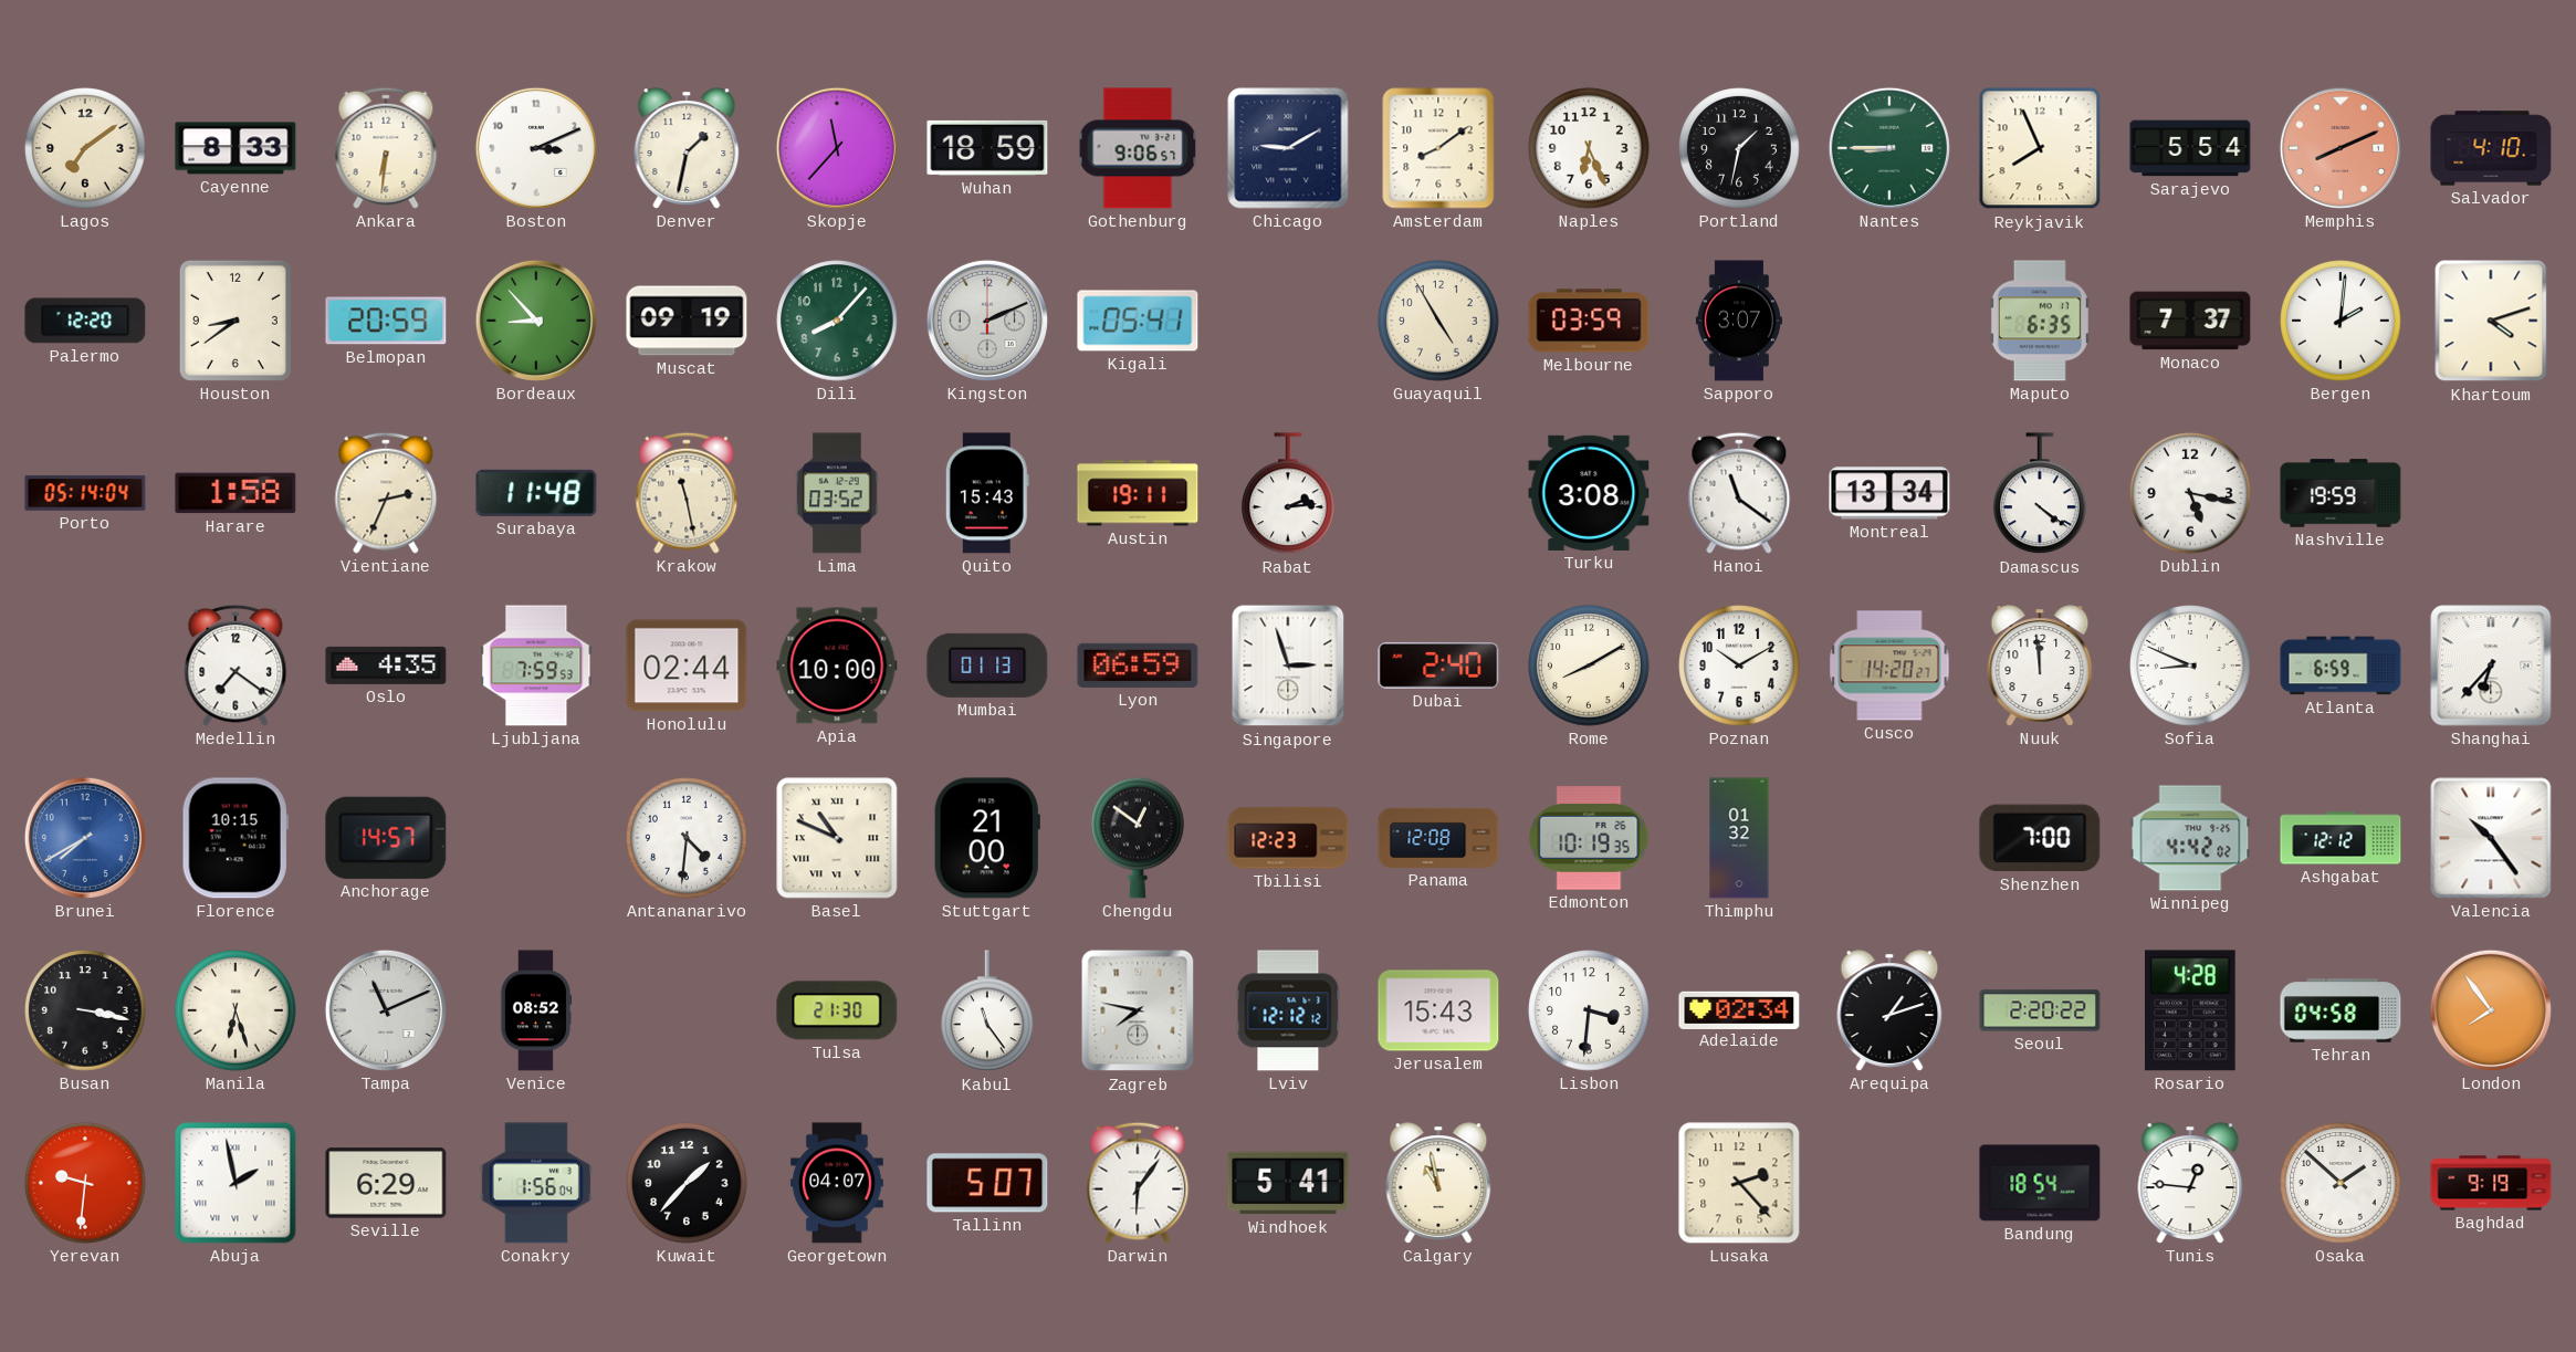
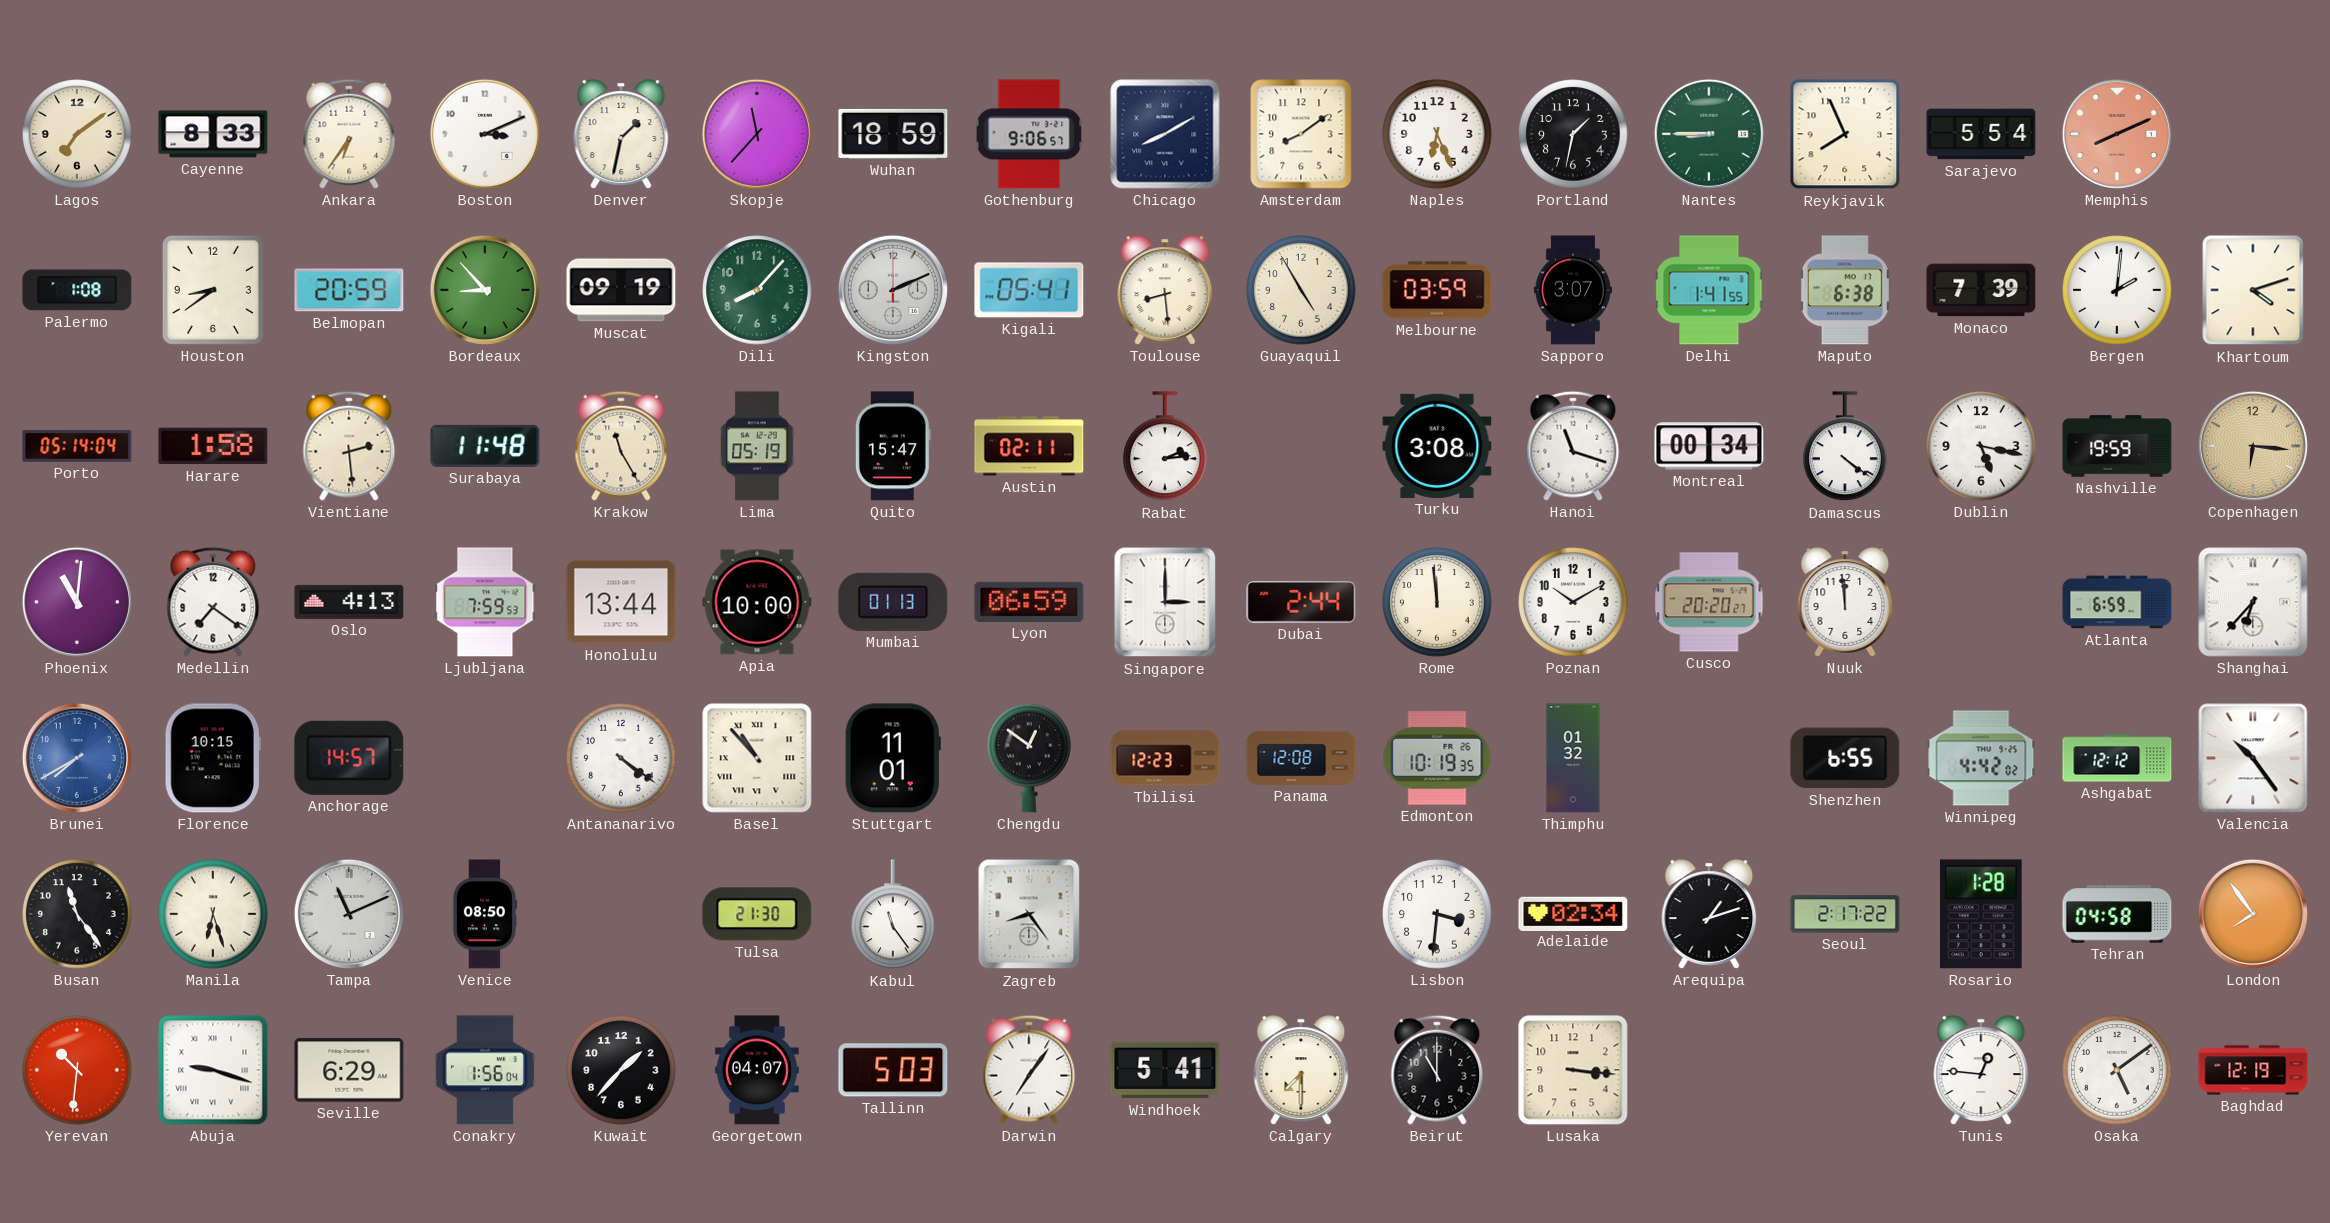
Ankara: 6:31 -> 6:36 (349, 134)
Chicago: 9:10 -> 8:10 (1165, 134)
Salvador: 4:10 -> none (2491, 148)
Palermo: 12:20 -> 1:08 (77, 290)
Toulouse: none -> 8:29 (1165, 290)
Delhi: none -> 1:41 (1709, 290)
Maputo: 6:35 -> 6:38 (1845, 290)
Monaco: 7:37 -> 7:39 (1981, 290)
Vientiane: 2:34 -> 2:29 (349, 446)
Krakow: 11:28 -> 11:25 (621, 446)
Lima: 03:52 -> 05:19 (757, 446)
Quito: 15:43 -> 15:47 (893, 446)
Austin: 19:11 -> 02:11 (1029, 446)
Hanoi: 11:21 -> 11:18 (1573, 446)
Montreal: 13:34 -> 00:34 (1709, 446)
Copenhagen: none -> 6:16 (2253, 446)
Phoenix: none -> 11:01 (77, 602)
Oslo: 4:35 -> 4:13 (349, 602)
Honolulu: 02:44 -> 13:44 (621, 602)
Singapore: 2:57 -> 3:00 (1165, 602)
Dubai: 2:40 -> 2:44 (1301, 602)
Rome: 8:10 -> 11:59 (1437, 602)
Cusco: 14:20 -> 20:20 (1709, 602)
Sofia: 8:49 -> none (2190, 665)
Antananarivo: 4:31 -> 4:21 (621, 758)
Basel: 10:49 -> 10:53 (757, 758)
Stuttgart: 21:00 -> 11:01 (893, 758)
Shenzhen: 7:00 -> 6:55 (1845, 758)
Busan: 3:17 -> 11:24 (77, 914)
Venice: 08:52 -> 08:50 (485, 914)
Zagreb: 7:47 -> 8:24 (1029, 914)
Lviv: 12:12 -> none (1288, 1010)
Jerusalem: 15:43 -> none (1438, 1010)
Seoul: 2:20 -> 2:17 (1845, 914)
Rosario: 4:28 -> 1:28 (1982, 914)
Yerevan: 9:31 -> 10:31 (77, 1070)
Abuja: 1:58 -> 9:18 (213, 1070)
Tallinn: 5:07 -> 5:03 (893, 1070)
Darwin: 6:06 -> 7:06 (1029, 1070)
Calgary: 10:58 -> 7:30 (1301, 1070)
Beirut: none -> 11:00 (1437, 1070)
Lusaka: 2:23 -> 3:16 (1573, 1070)
Bandung: 18:54 -> none (2040, 1183)
Osaka: 1:52 -> 5:09 (2117, 1070)
Baghdad: 9:19 -> 12:19 (2253, 1070)
